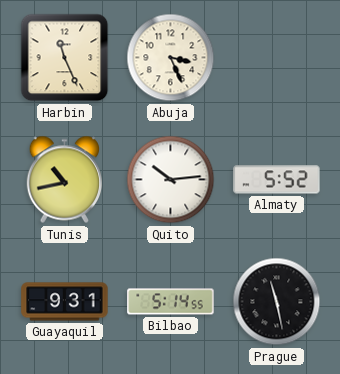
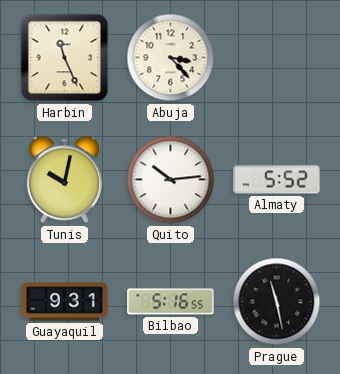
Abuja: 3:26 -> 3:23 (171, 58)
Tunis: 10:43 -> 10:02 (64, 180)
Bilbao: 5:14 -> 5:16 (171, 302)
